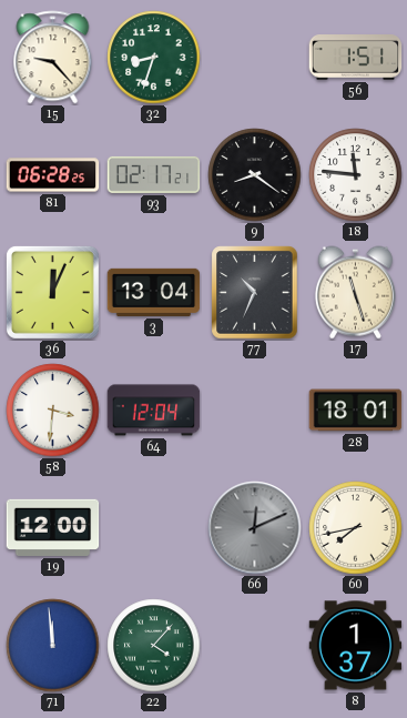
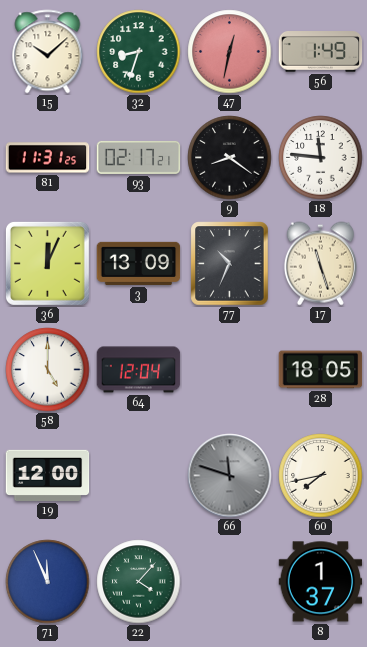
15: 9:23 -> 10:08 (48, 52)
47: none -> 12:32 (230, 52)
56: 1:51 -> 1:49 (321, 52)
81: 06:28 -> 11:31 (48, 158)
3: 13:04 -> 13:09 (139, 263)
58: 3:31 -> 5:00 (48, 370)
28: 18:01 -> 18:05 (321, 370)
66: 12:11 -> 11:48 (230, 476)
71: 11:59 -> 11:56 (48, 582)
